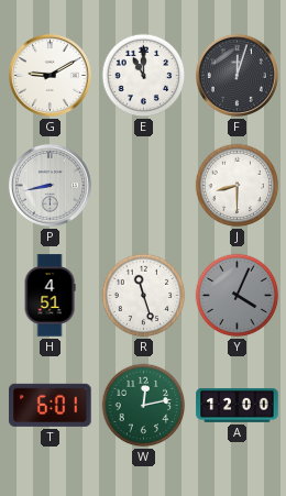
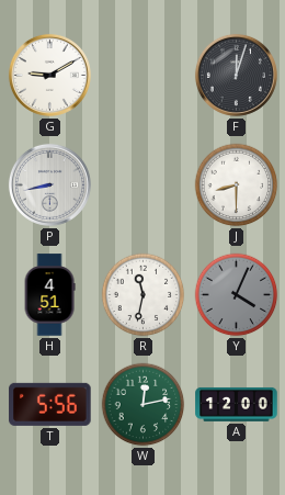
E: 11:00 -> none (144, 76)
R: 11:27 -> 11:32 (144, 295)
T: 6:01 -> 5:56 (50, 404)
